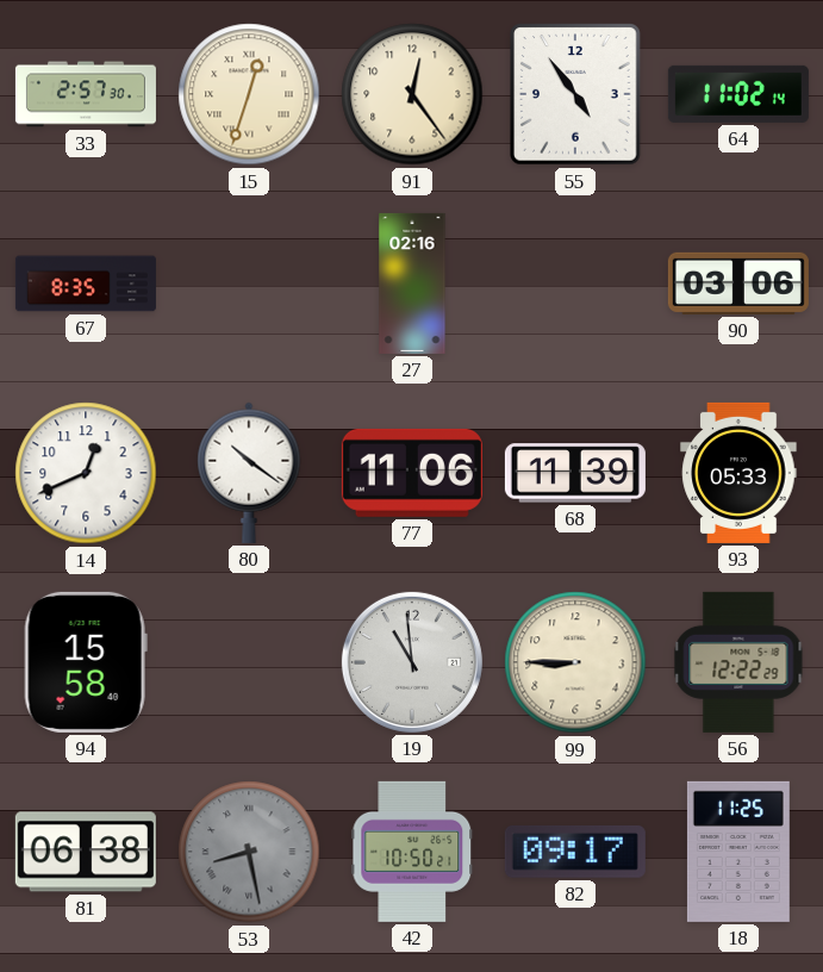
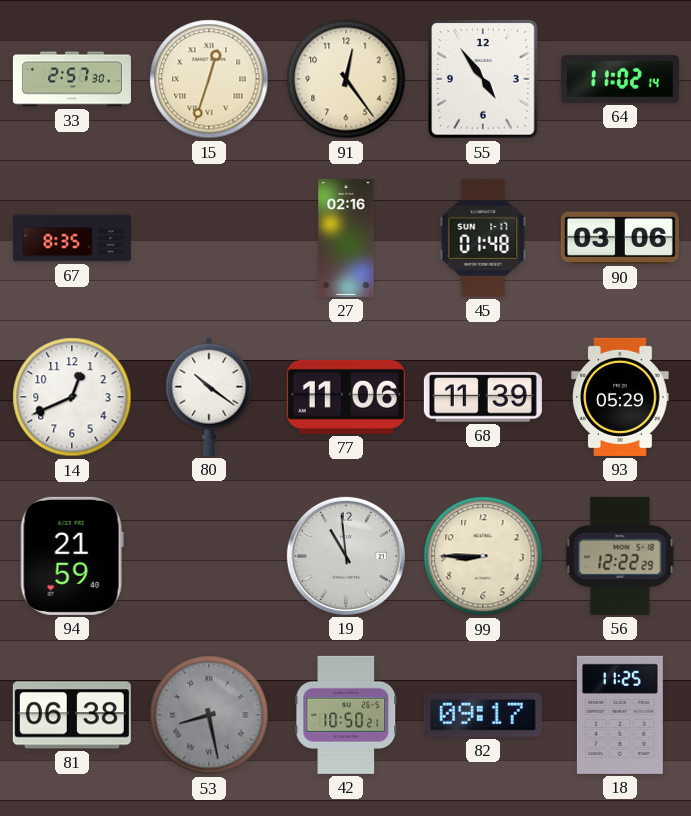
45: none -> 01:48 (483, 238)
93: 05:33 -> 05:29 (620, 397)
94: 15:58 -> 21:59 (72, 556)
